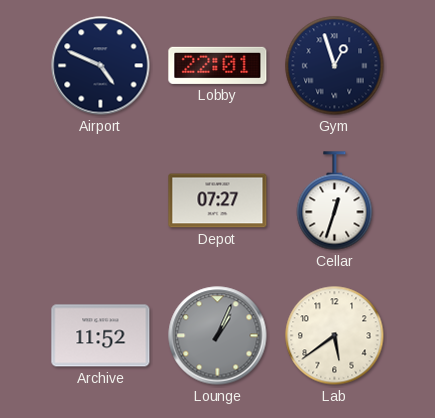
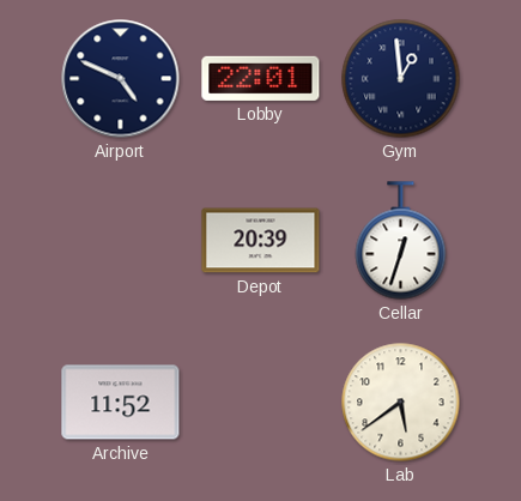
Gym: 12:57 -> 12:59 (401, 79)
Depot: 07:27 -> 20:39 (261, 241)
Lounge: 1:04 -> none (218, 336)
